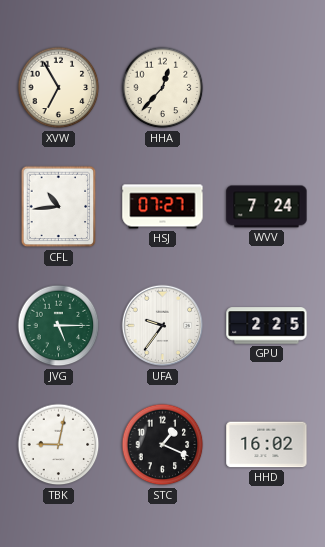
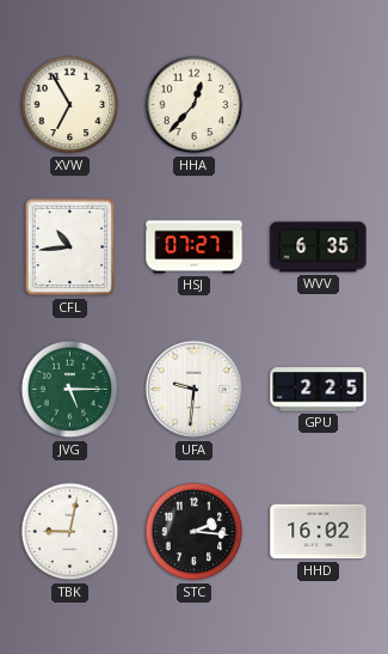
WVV: 7:24 -> 6:35 (319, 247)
UFA: 9:36 -> 9:31 (195, 390)
STC: 1:19 -> 2:16 (195, 532)
